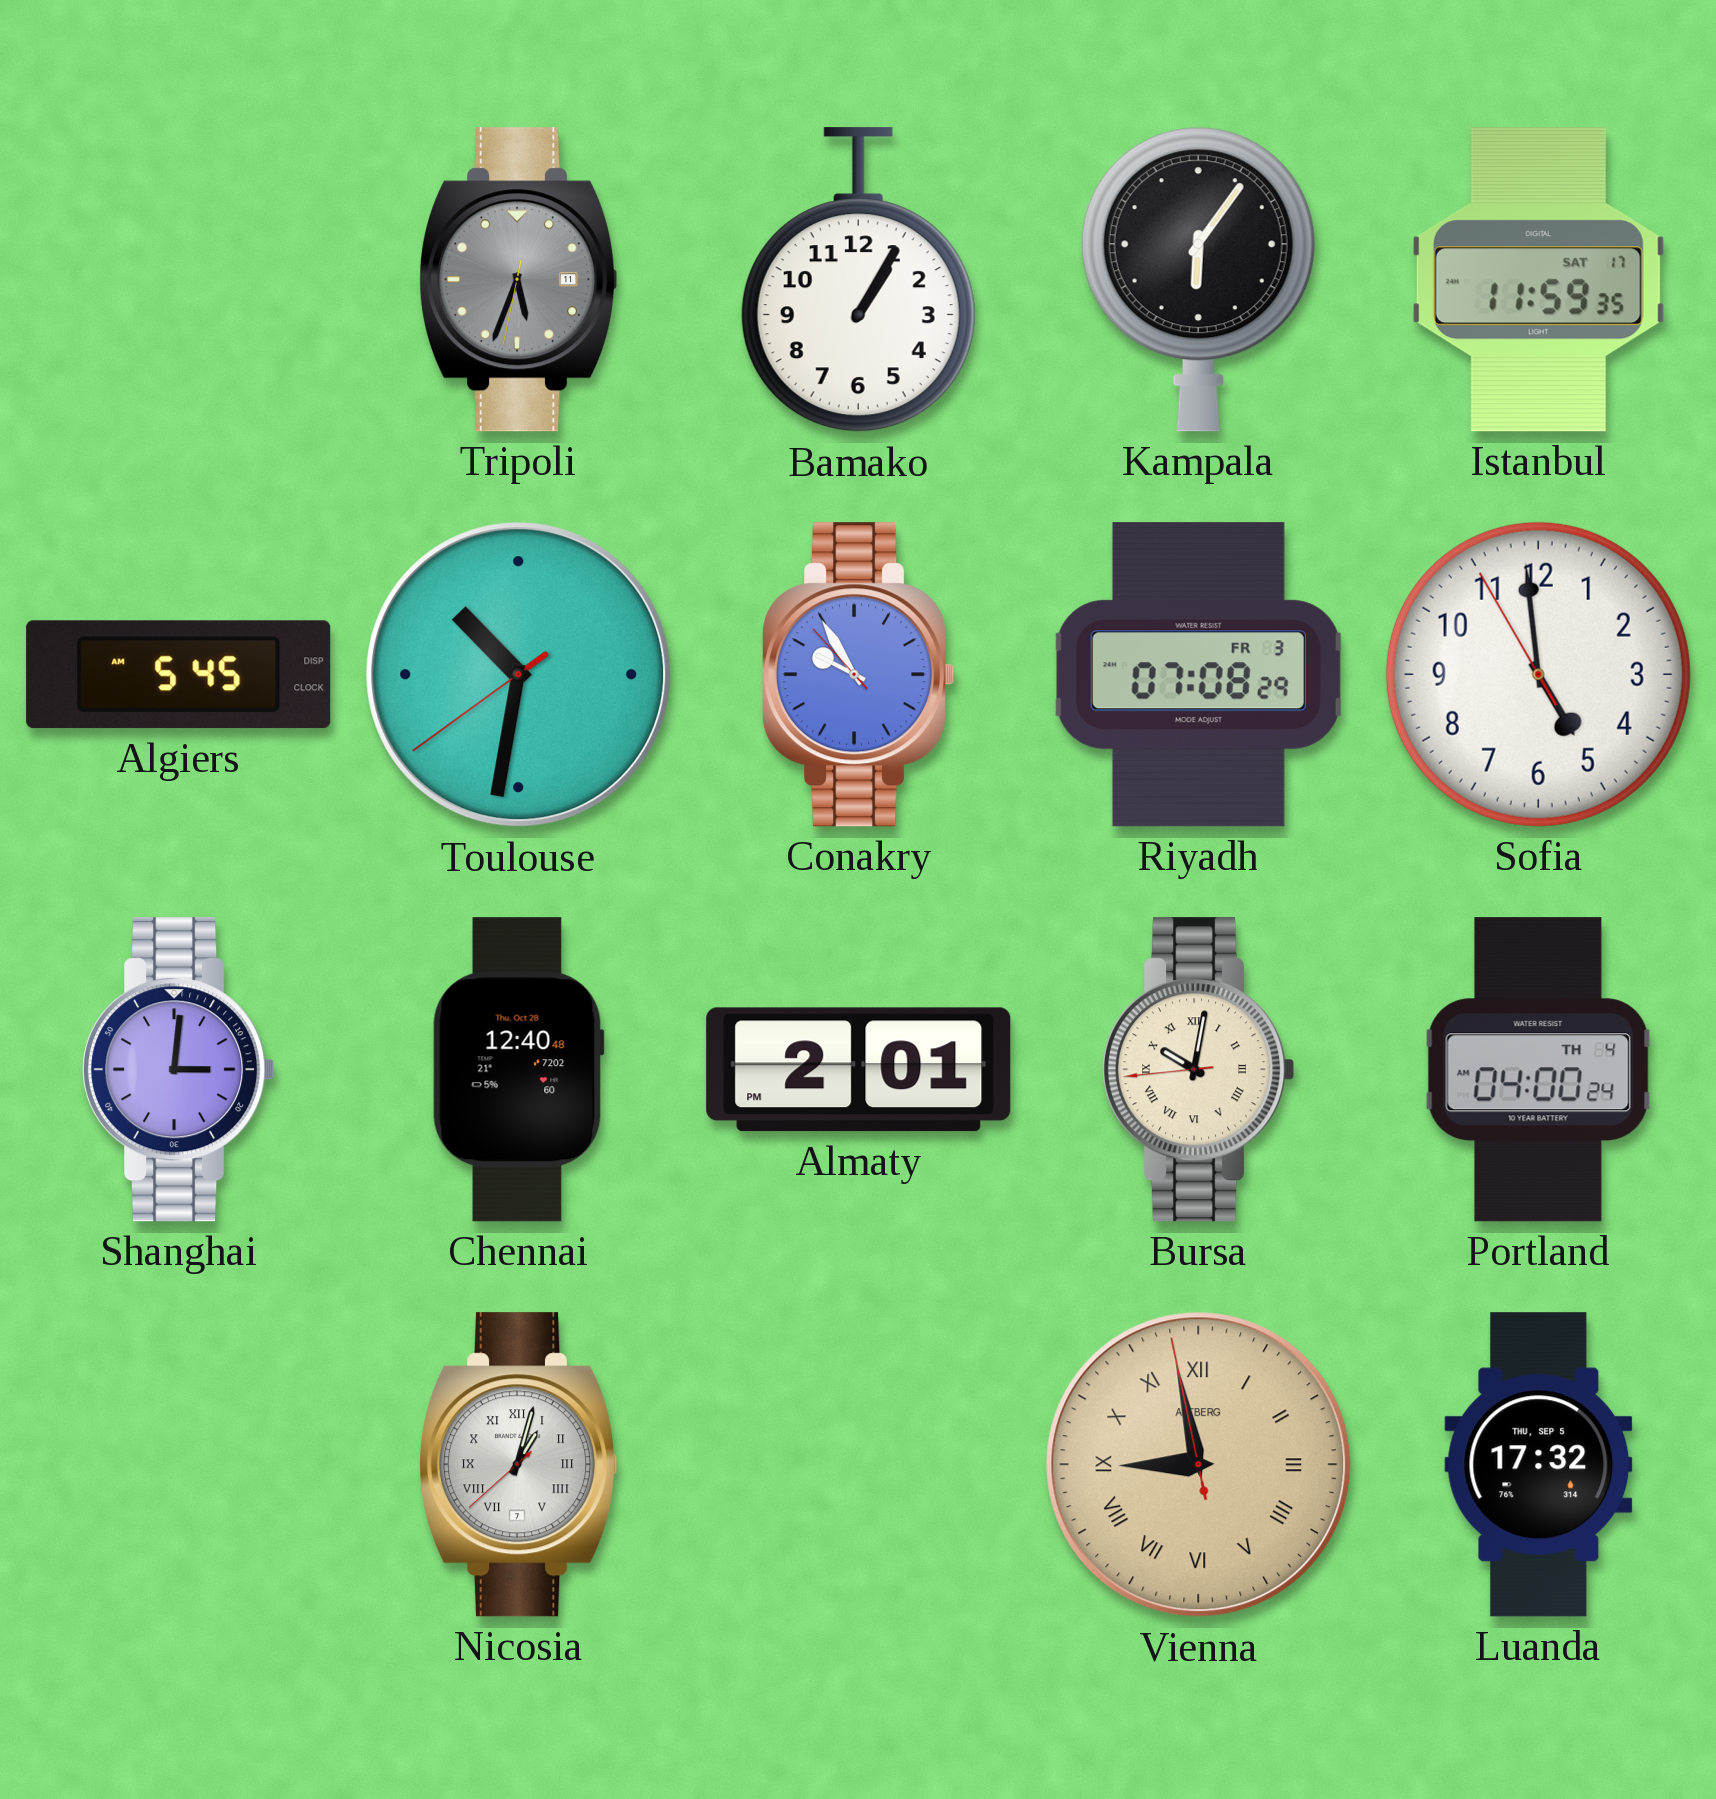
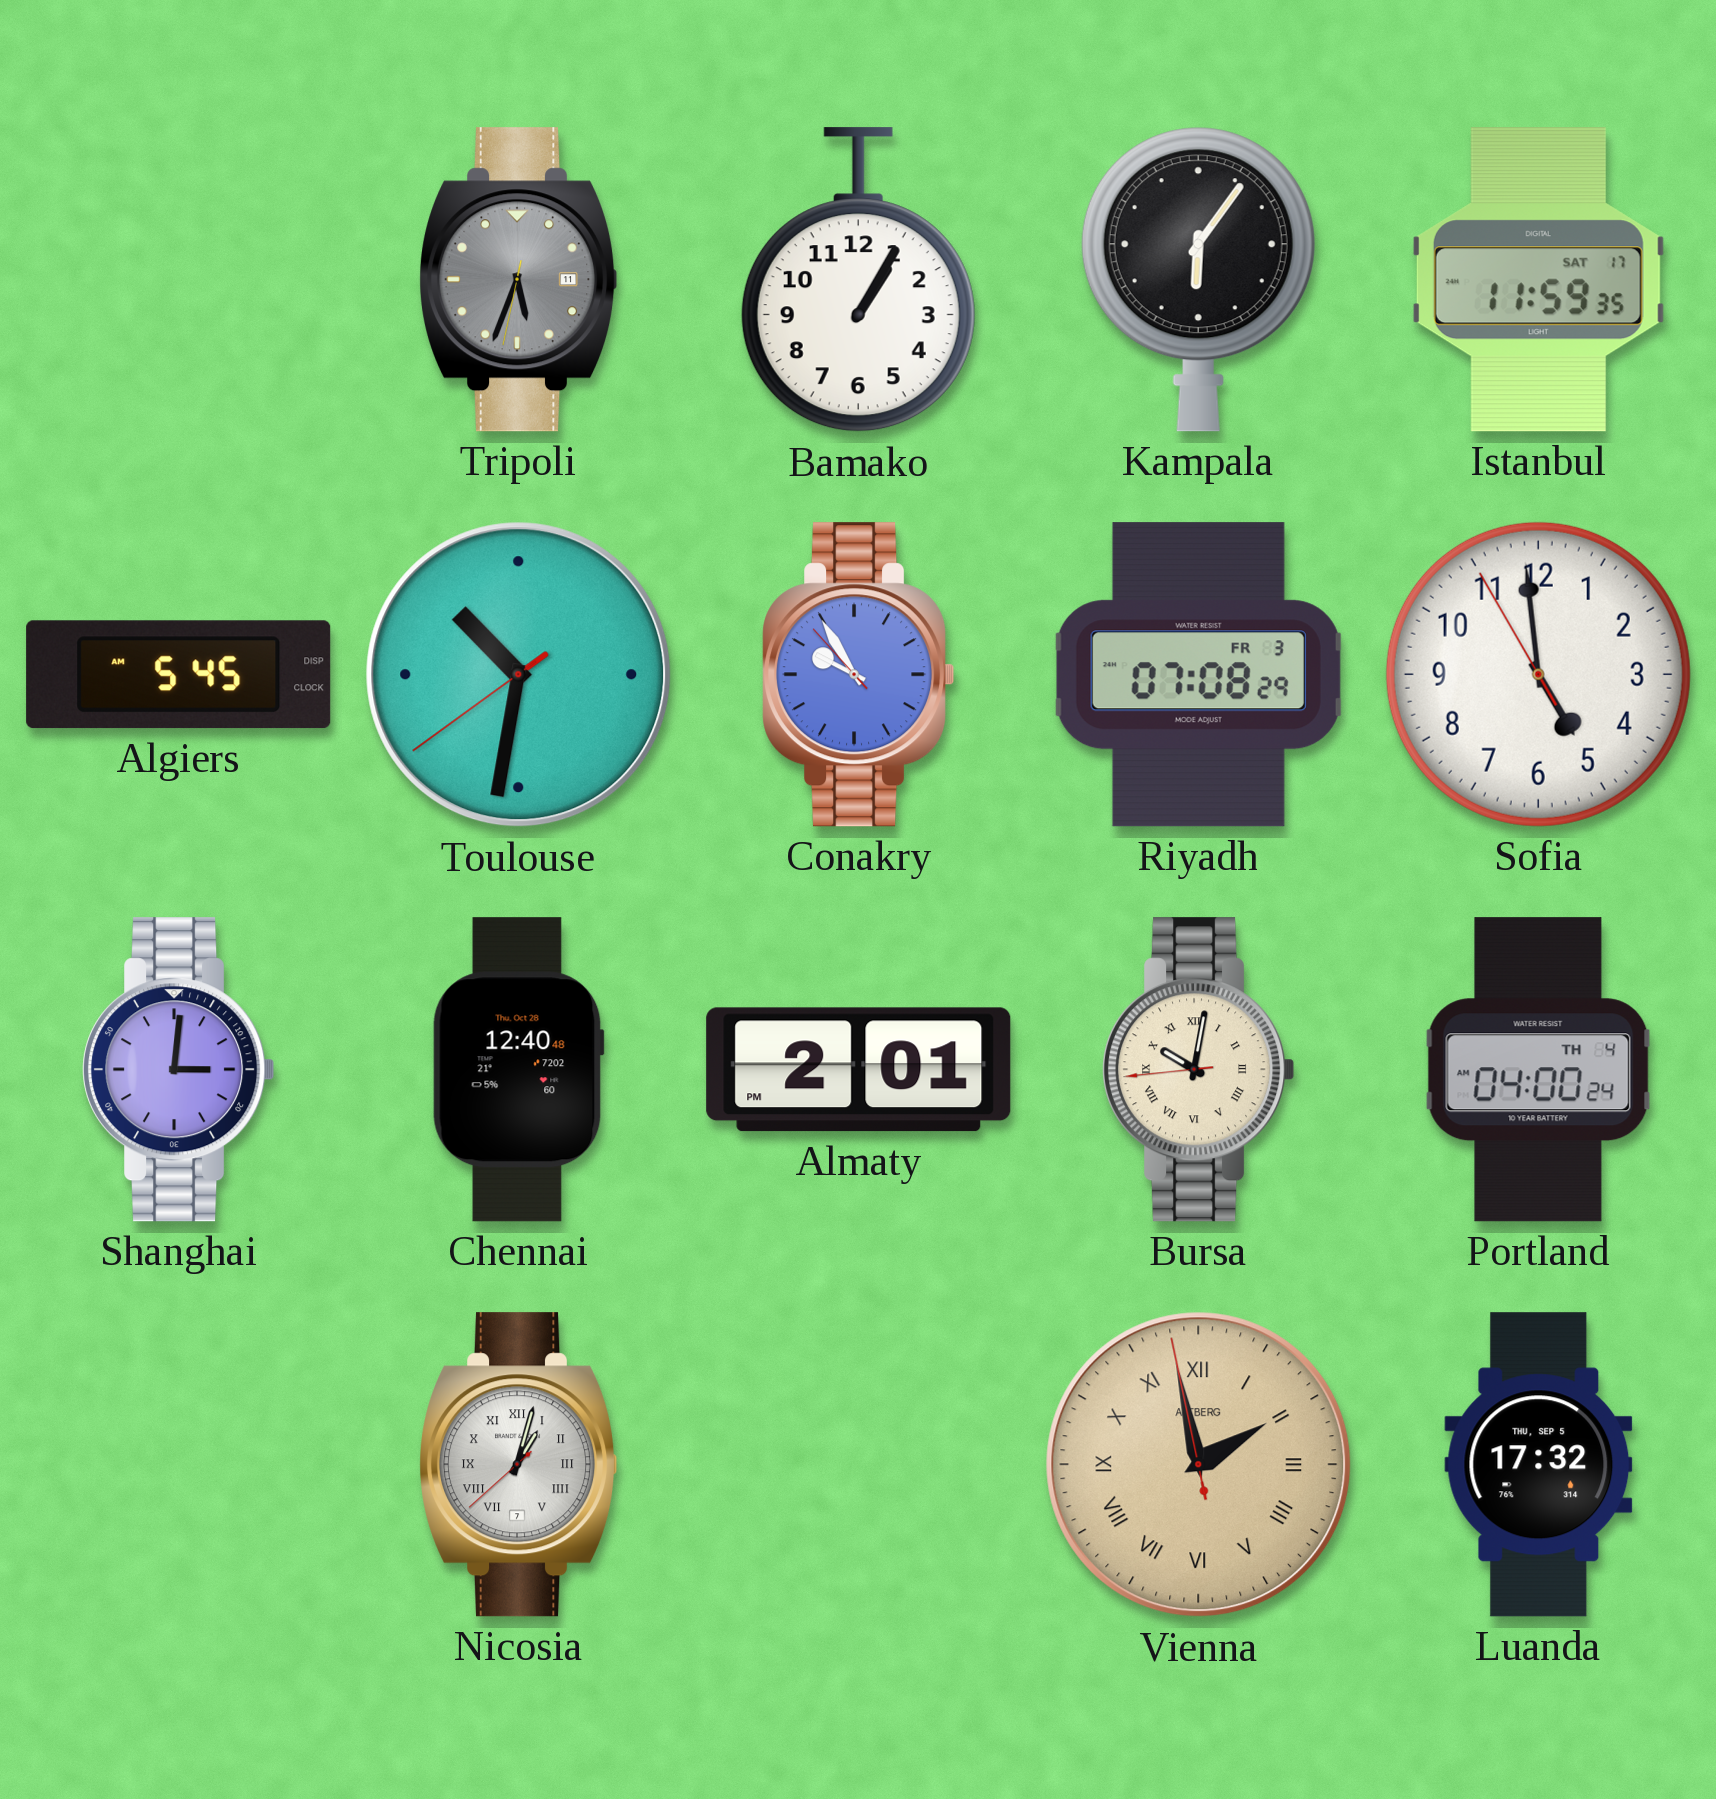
Vienna: 8:57 -> 1:57 (1199, 1465)
